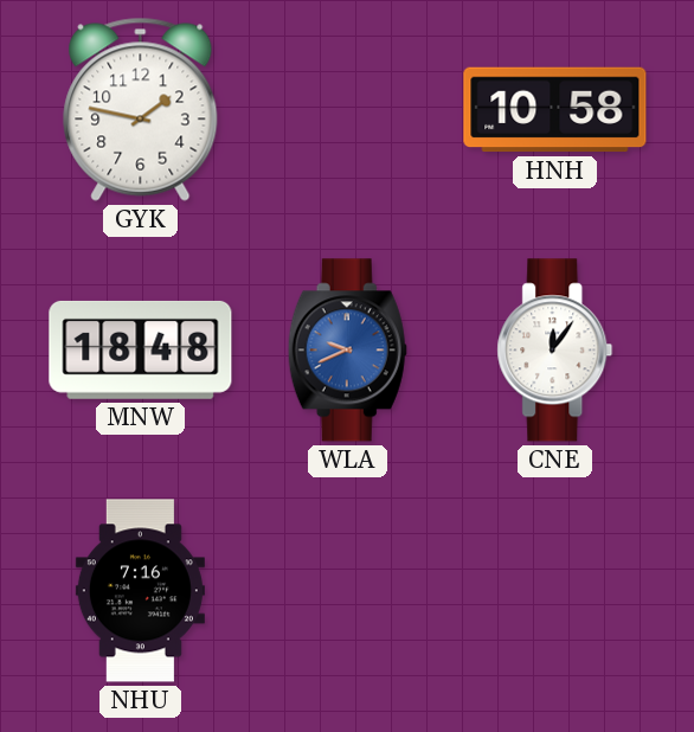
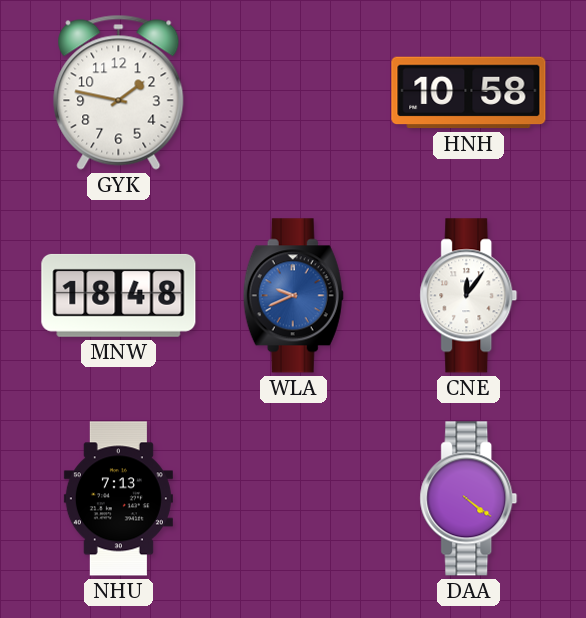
NHU: 7:16 -> 7:13 (118, 499)
DAA: none -> 4:21 (469, 499)
